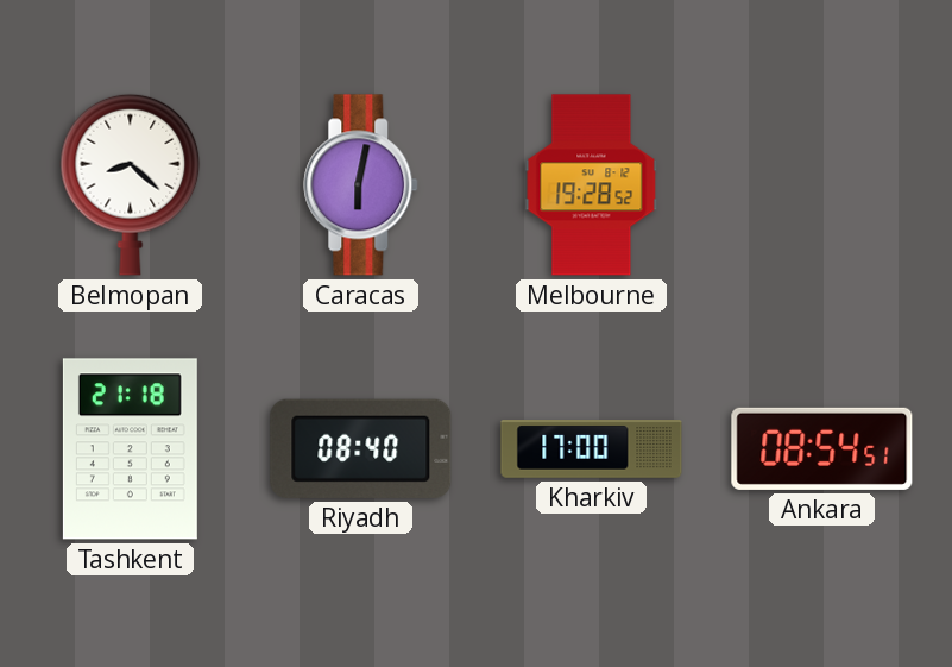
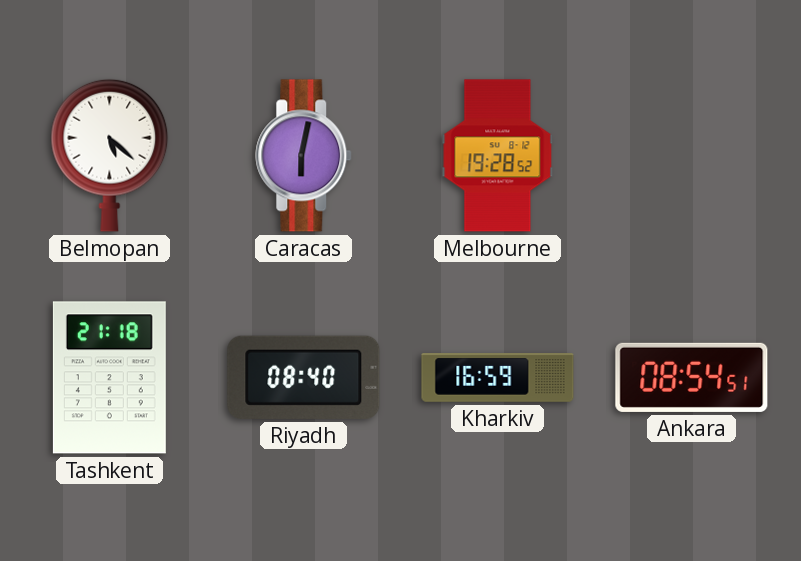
Belmopan: 8:22 -> 5:22 (110, 155)
Kharkiv: 17:00 -> 16:59 (498, 378)
